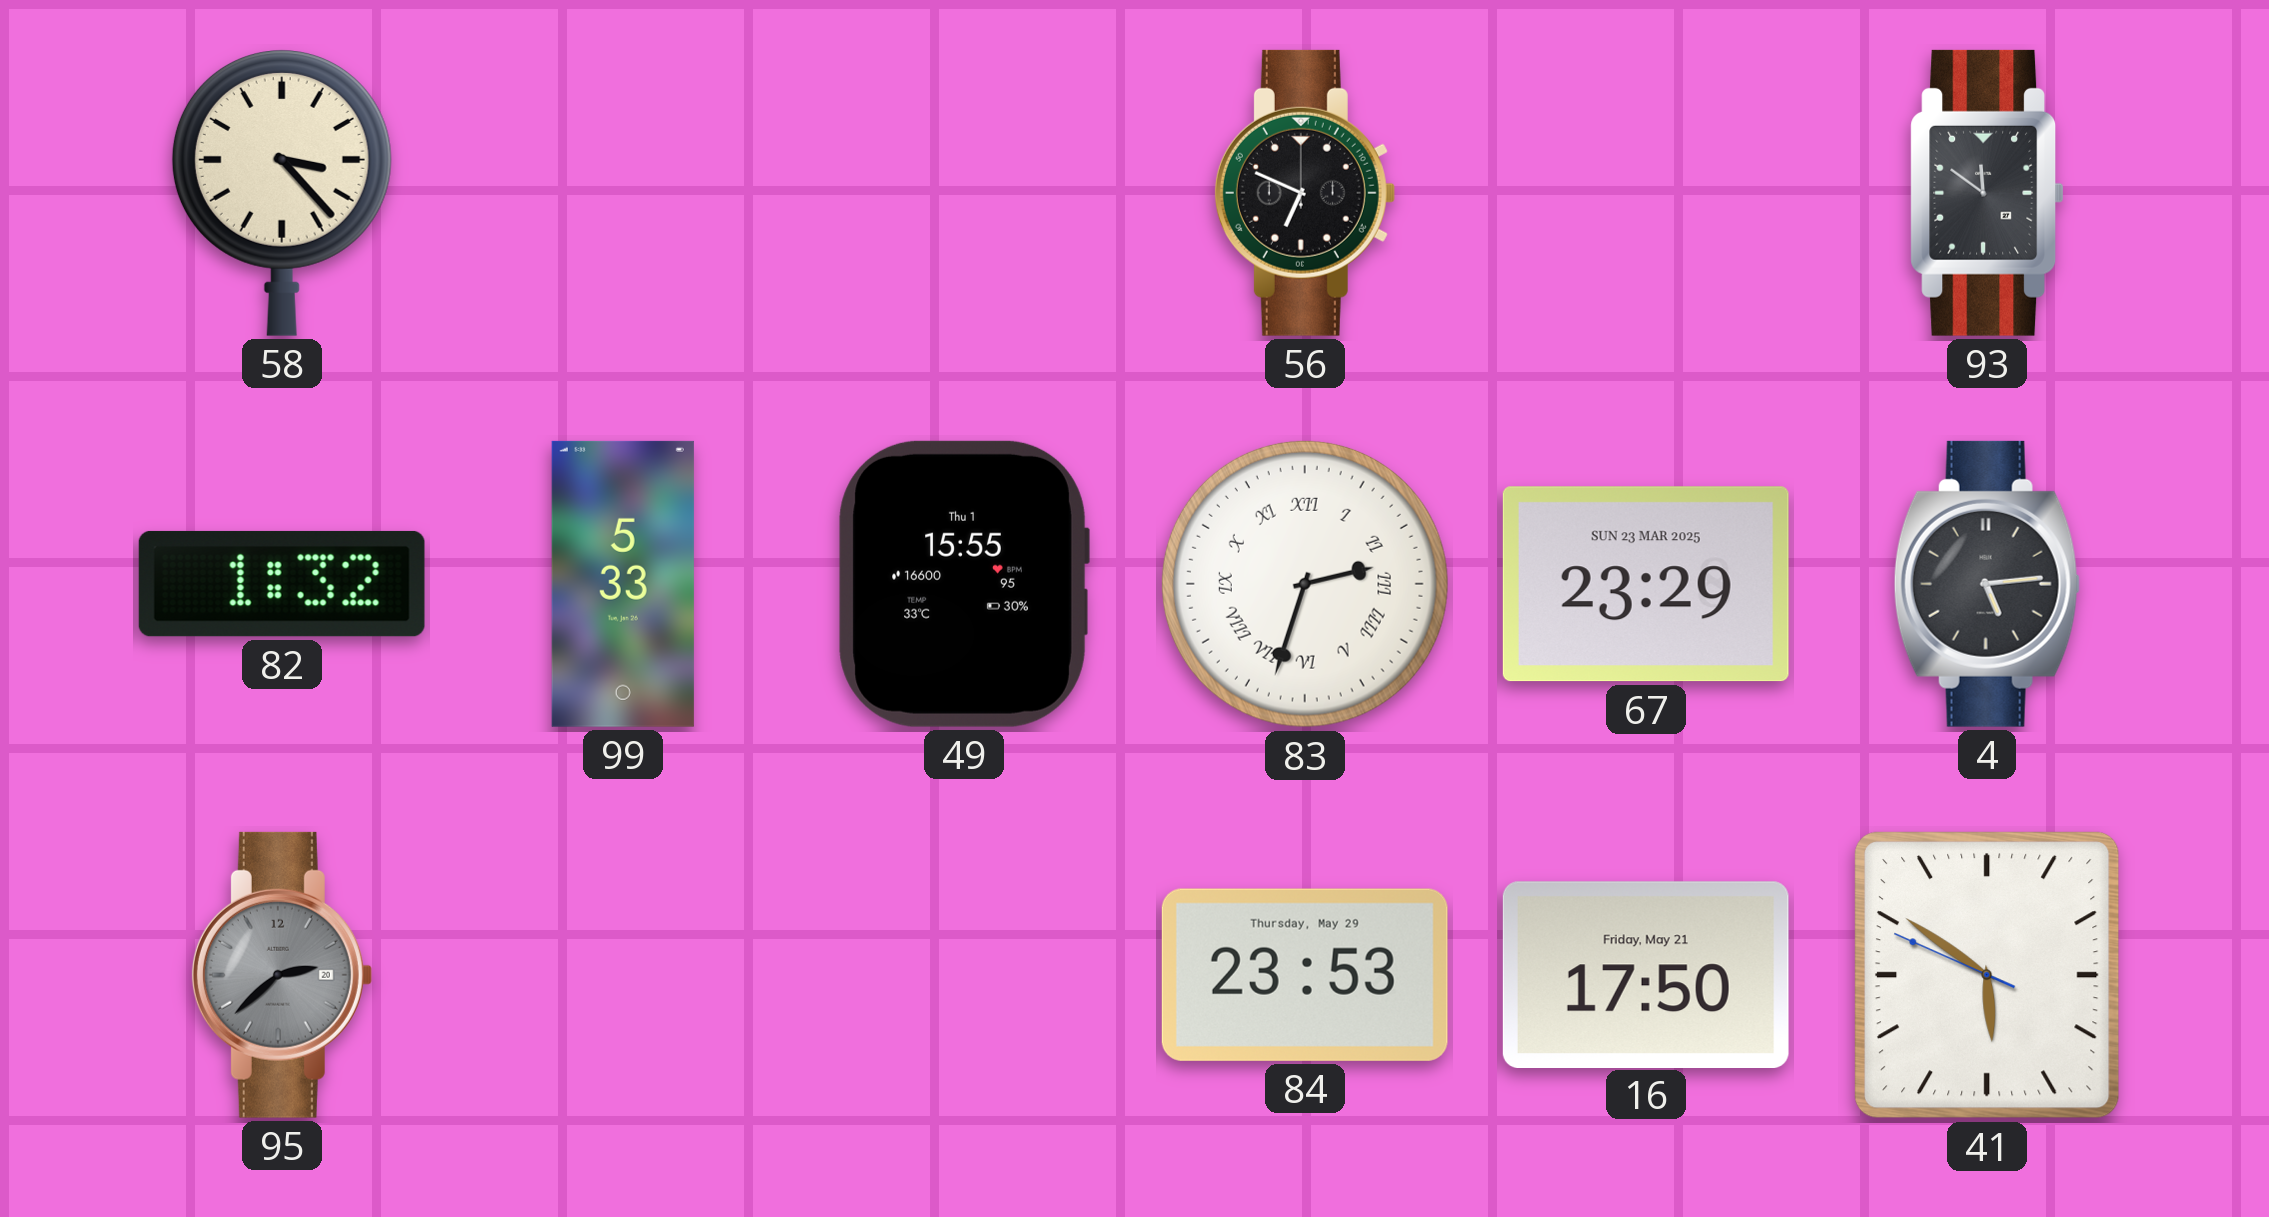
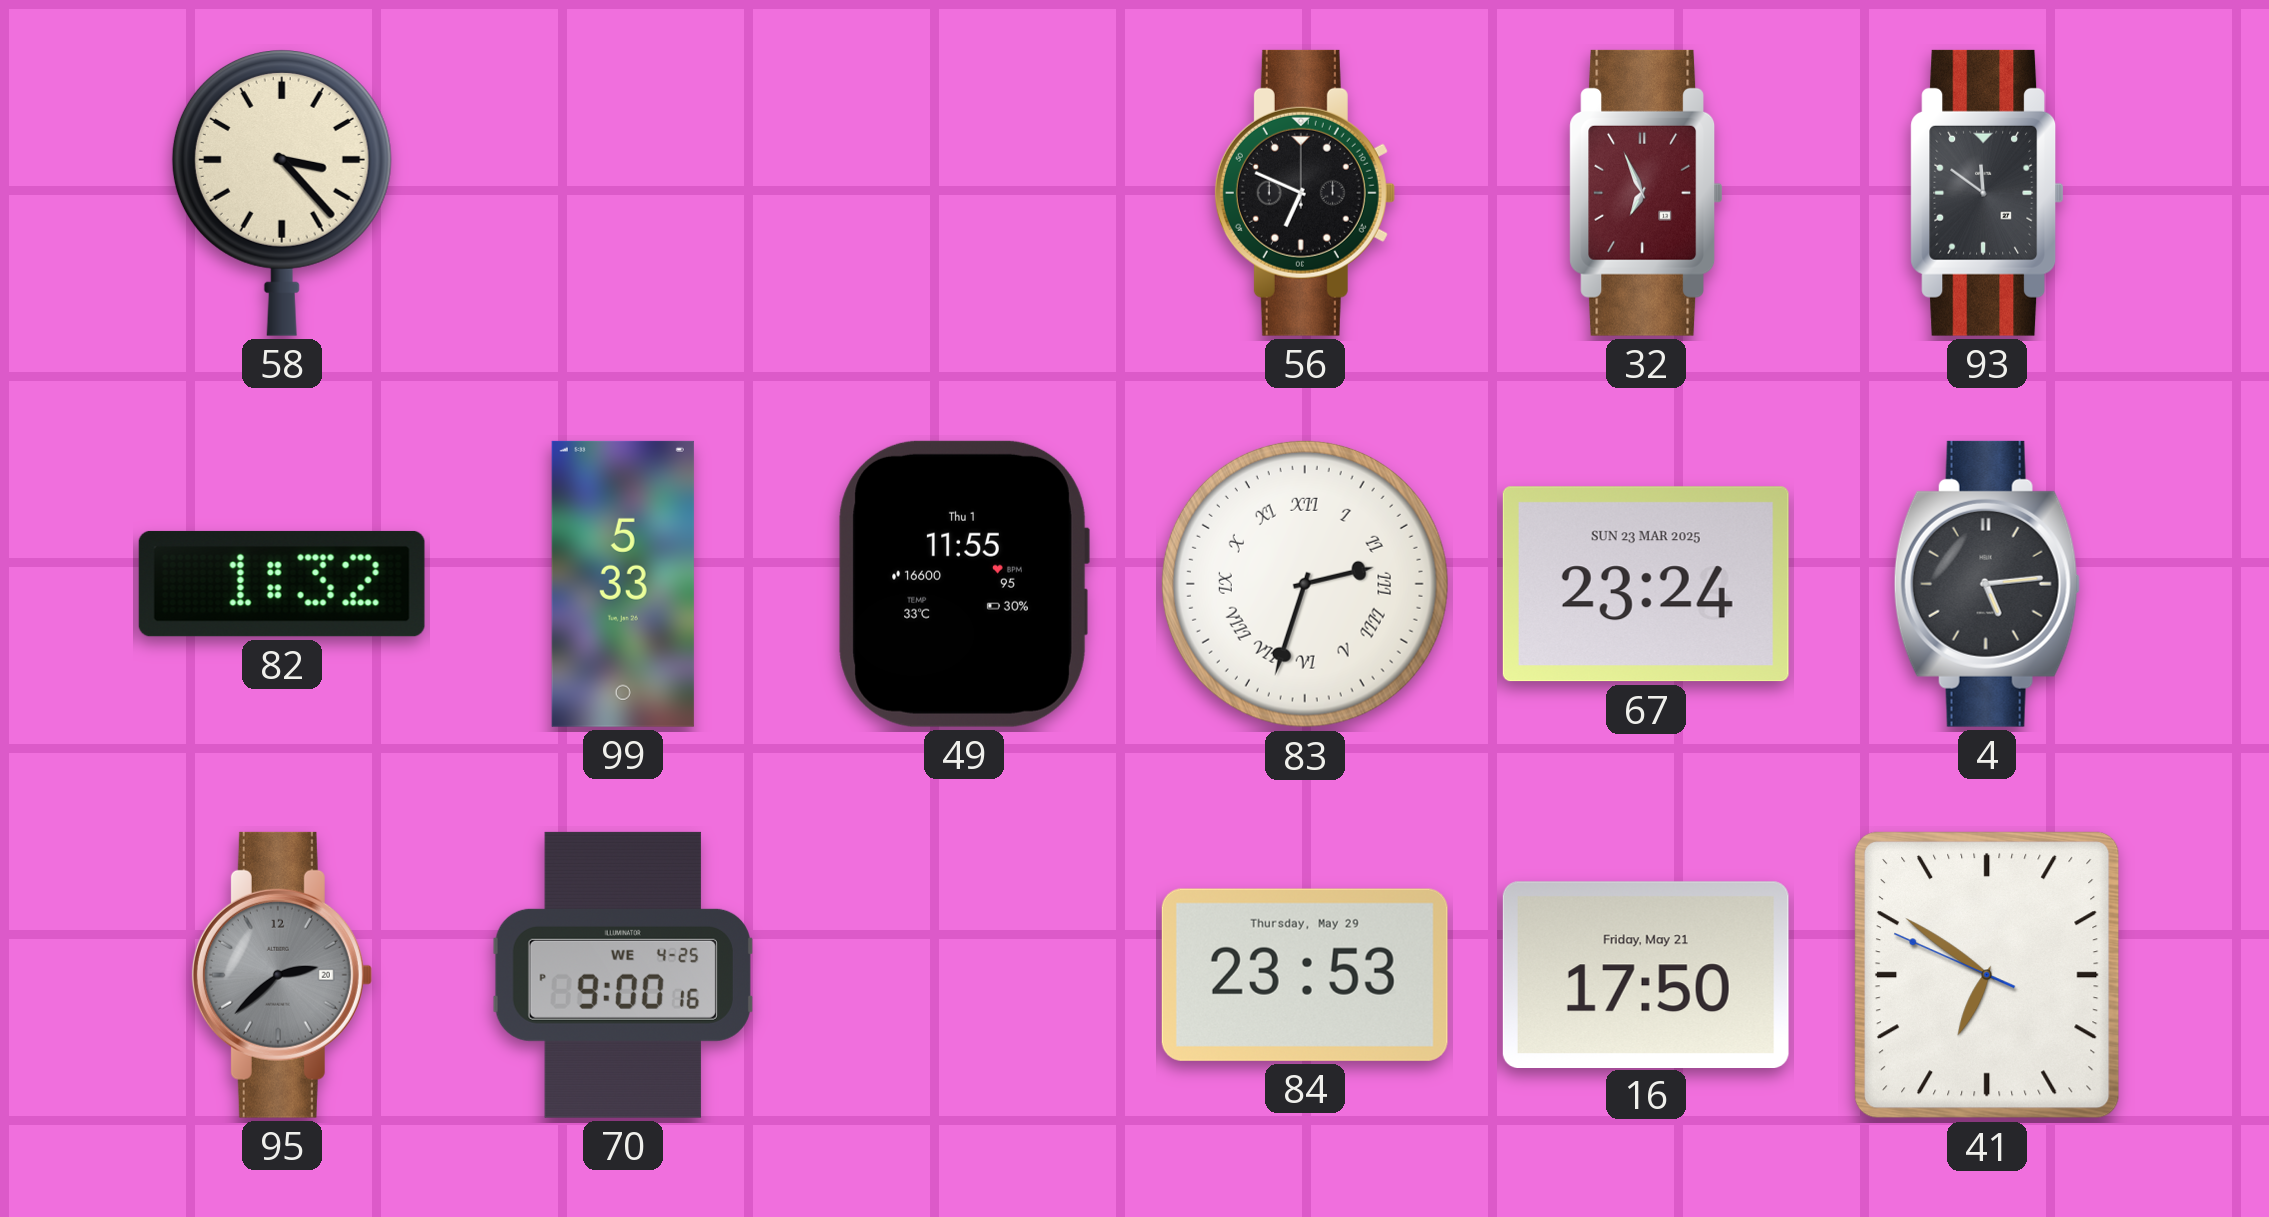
32: none -> 6:56 (1646, 193)
49: 15:55 -> 11:55 (964, 584)
67: 23:29 -> 23:24 (1646, 584)
70: none -> 9:00 (623, 975)
41: 5:50 -> 6:50 (1988, 976)
